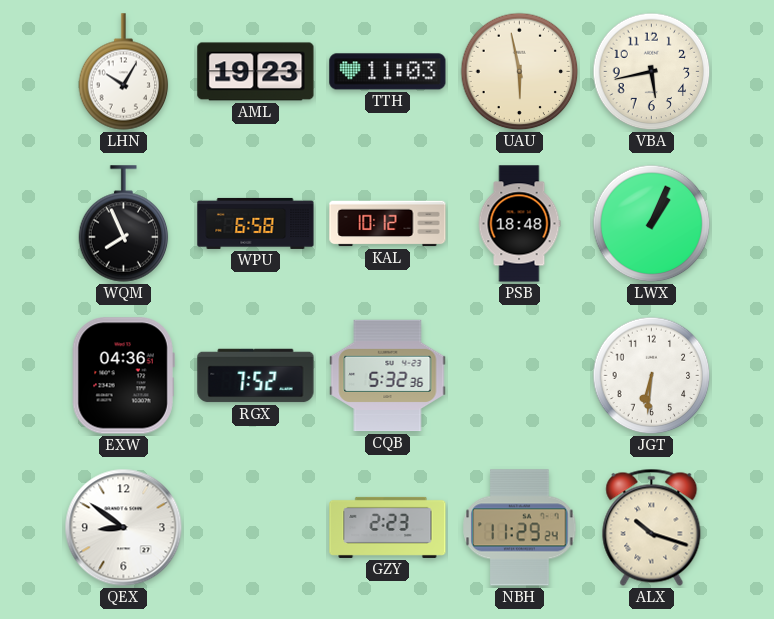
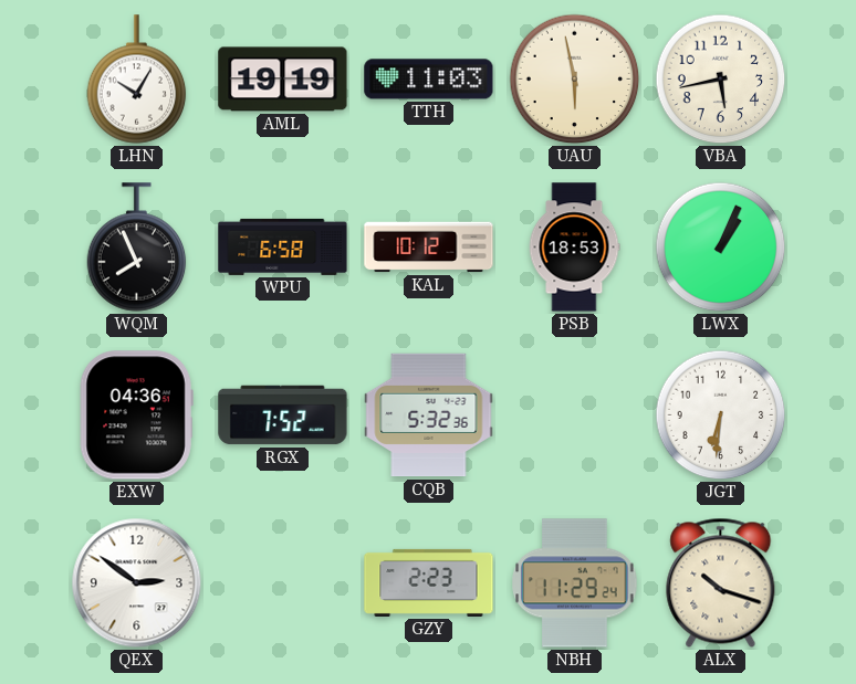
AML: 19:23 -> 19:19 (283, 80)
PSB: 18:48 -> 18:53 (574, 248)
QEX: 8:51 -> 2:51 (137, 583)
